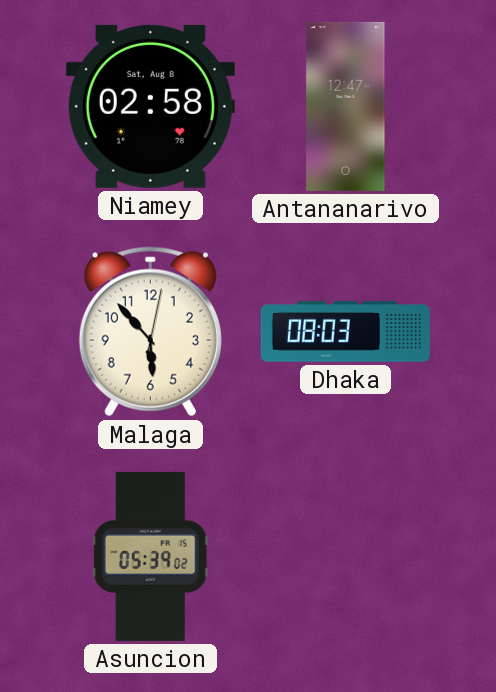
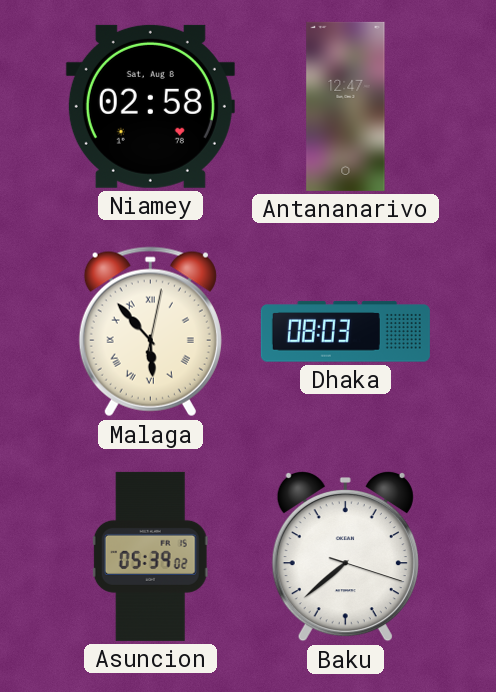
Malaga numerals: Arabic -> Roman (150, 332)
Baku: none -> 7:38 (345, 556)
